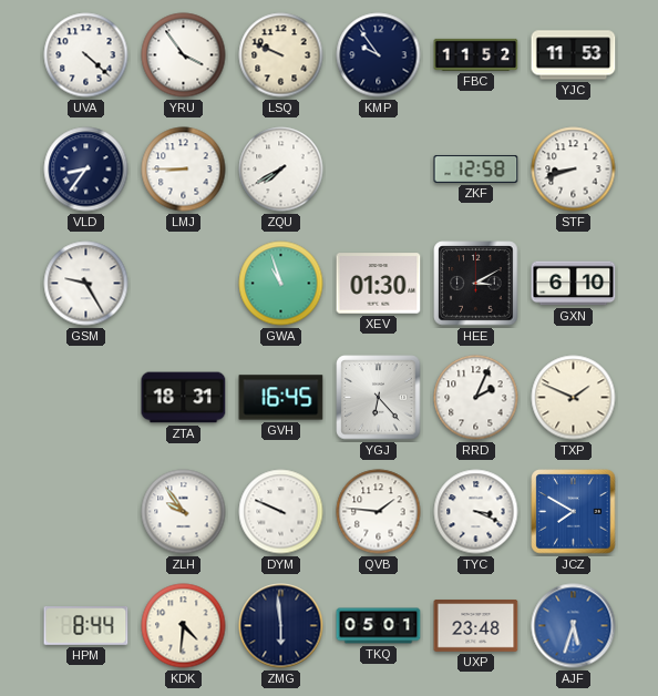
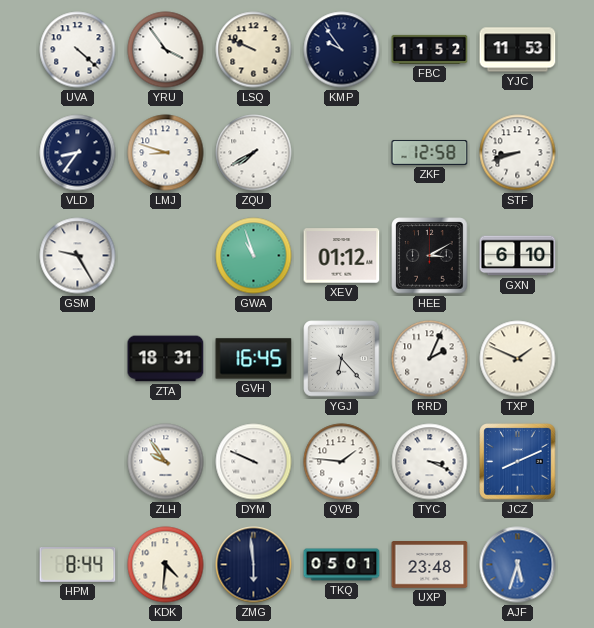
LMJ: 8:45 -> 8:48 (166, 153)
XEV: 01:30 -> 01:12 (342, 256)
JCZ: 7:50 -> 8:11 (518, 462)
